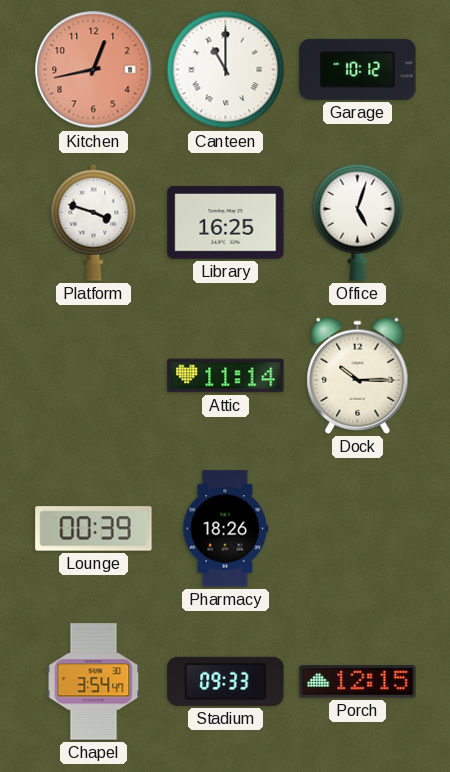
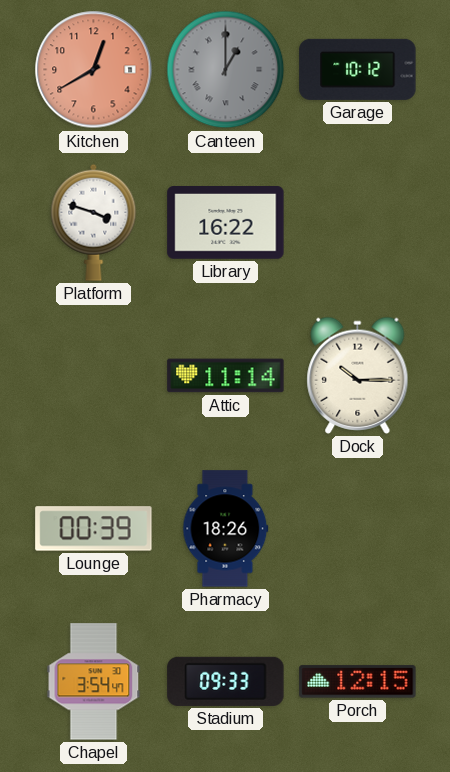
Kitchen: 12:43 -> 12:40 (94, 70)
Canteen: 11:00 -> 1:00 (226, 70)
Canteen dial: white -> grey (226, 70)
Library: 16:25 -> 16:22 (226, 223)
Office: 5:03 -> none (358, 222)
